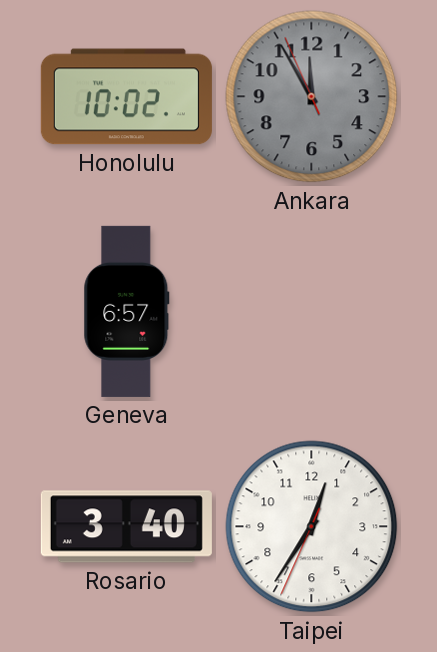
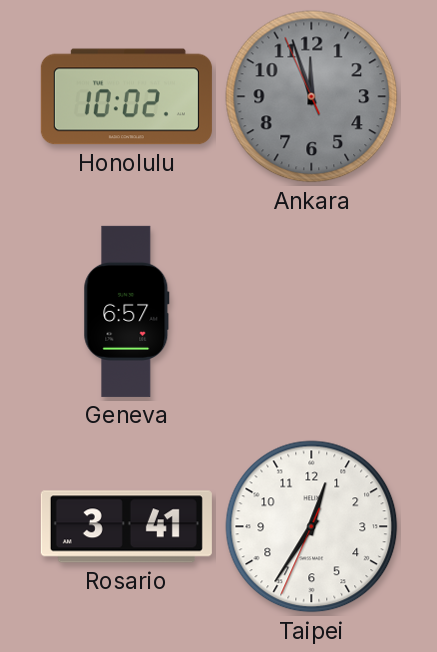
Ankara: 11:54 -> 11:56 (312, 97)
Rosario: 3:40 -> 3:41 (126, 527)
